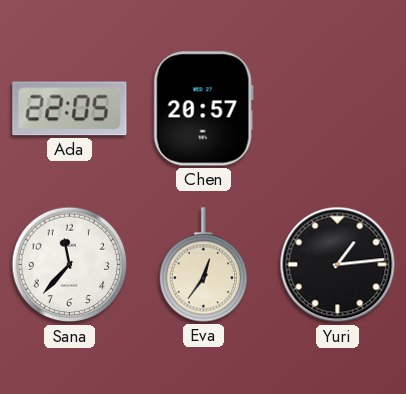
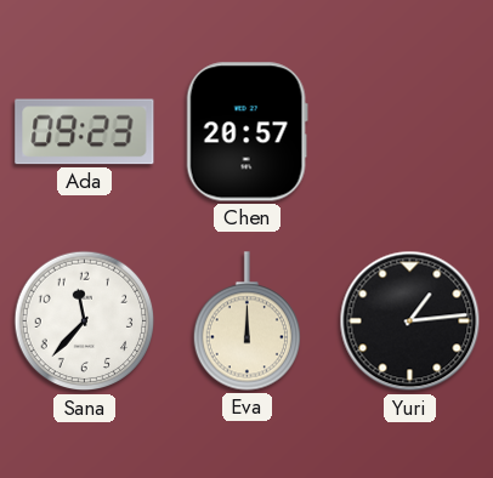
Ada: 22:05 -> 09:23 (85, 132)
Eva: 12:36 -> 12:00 (246, 321)
